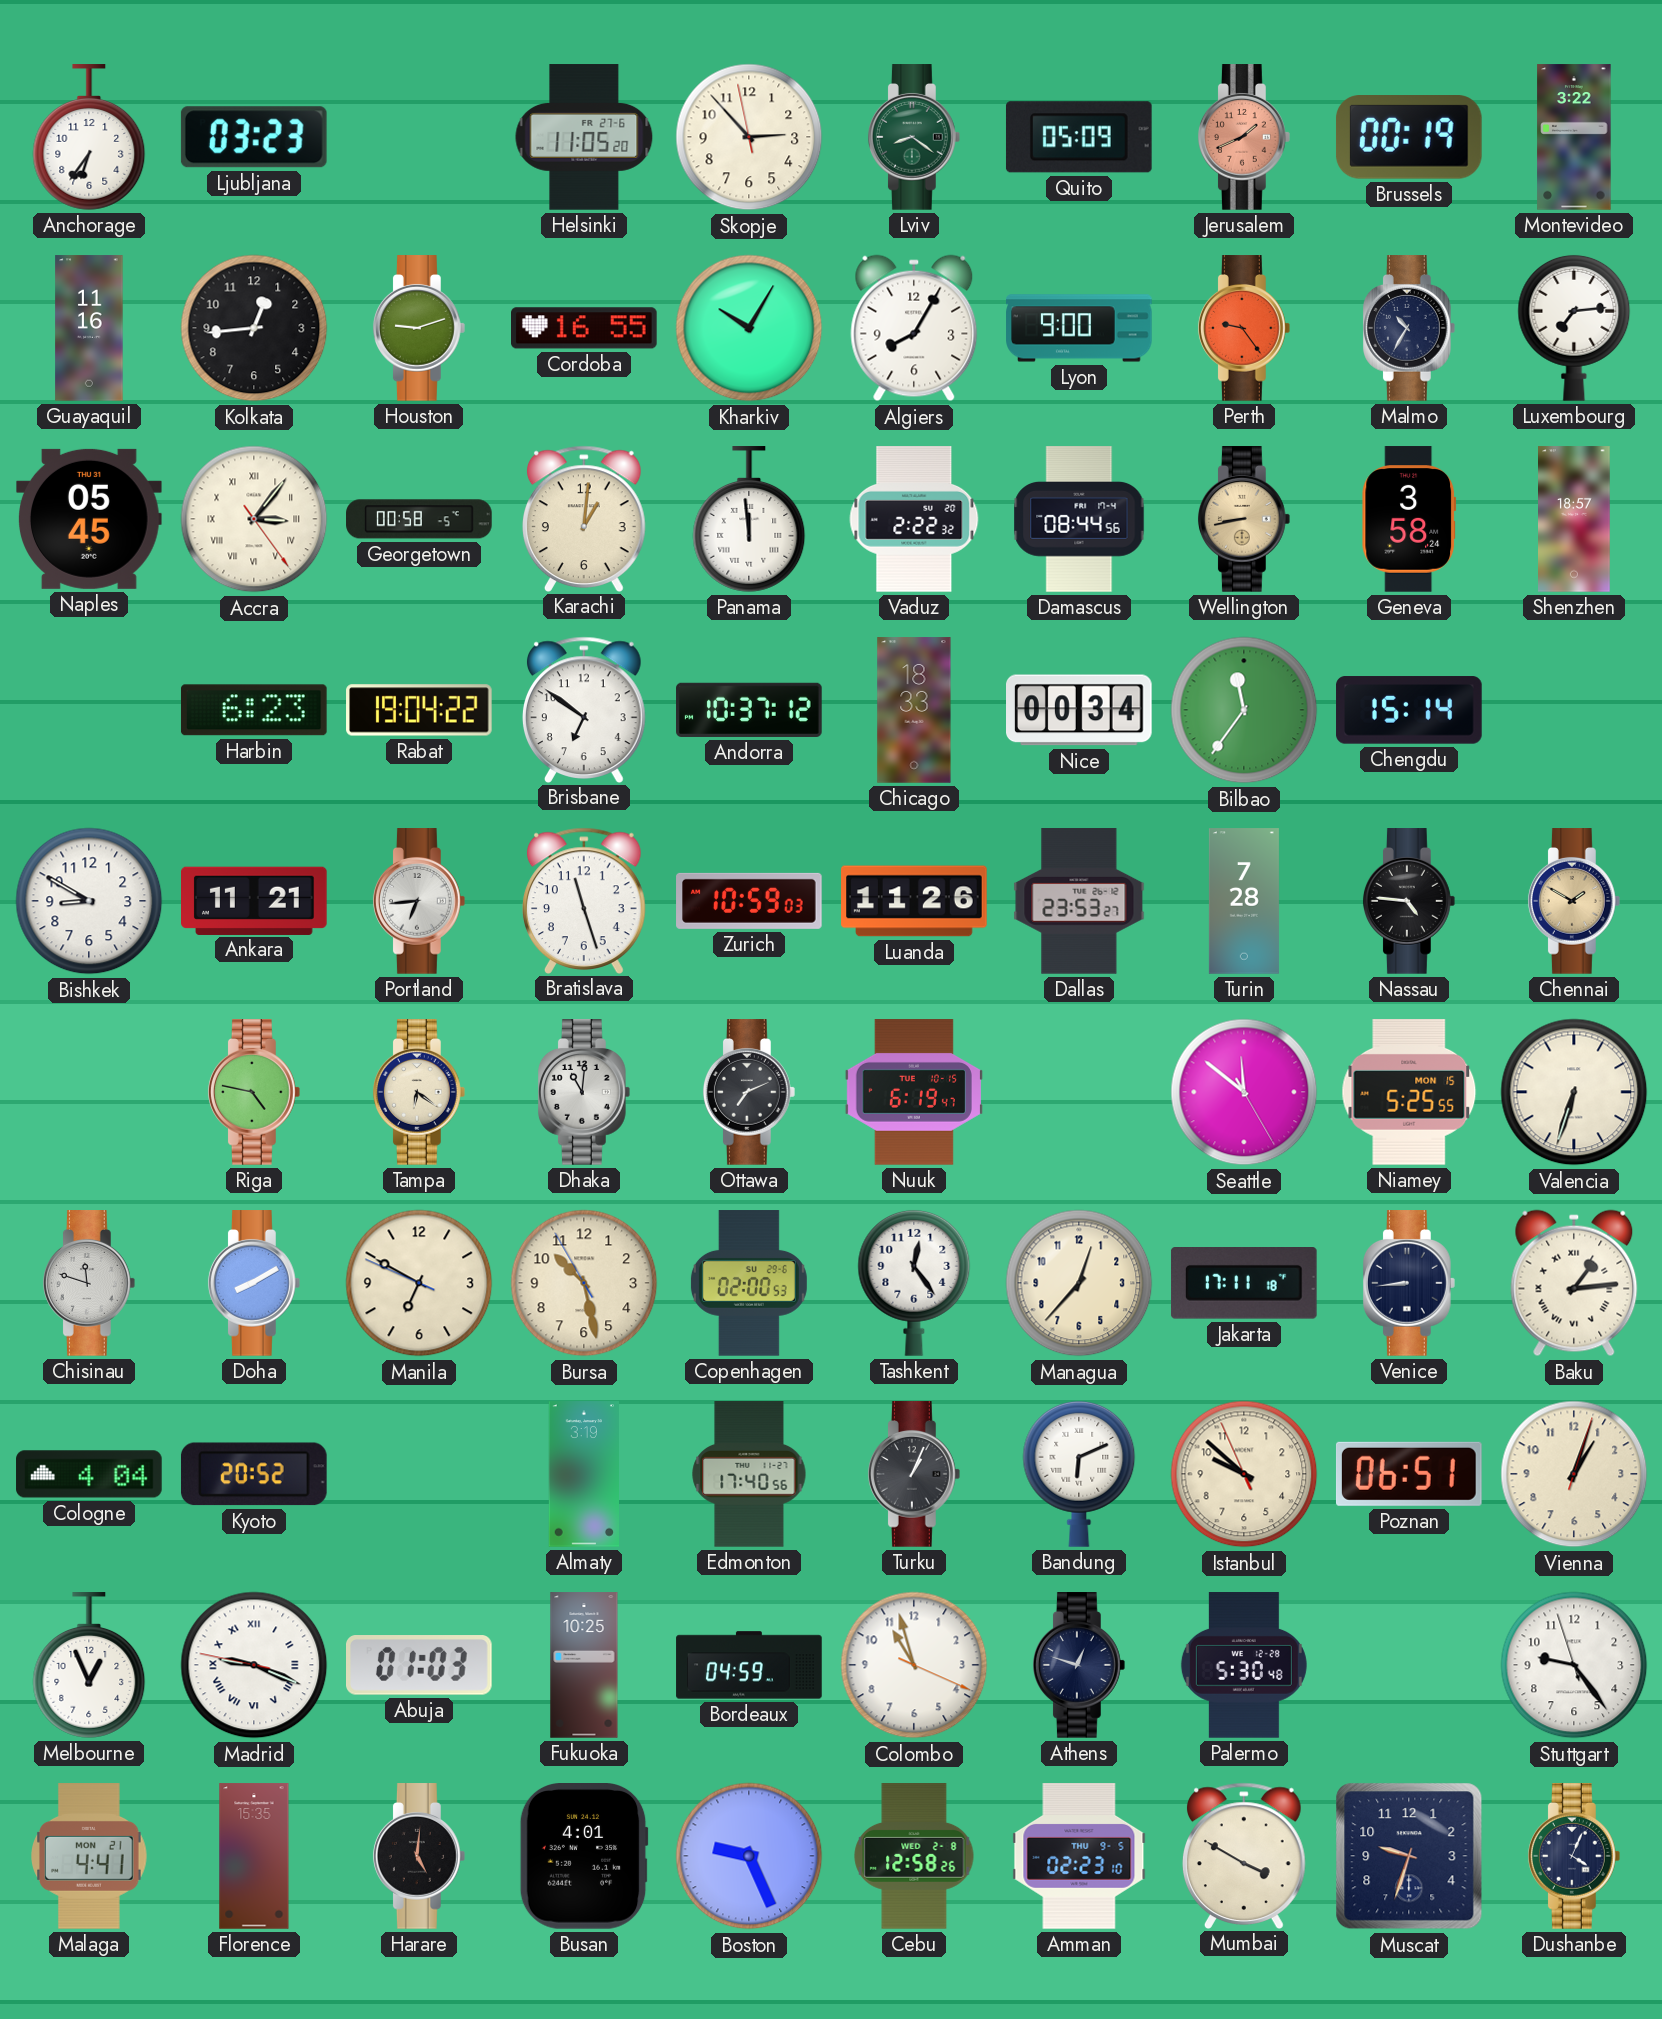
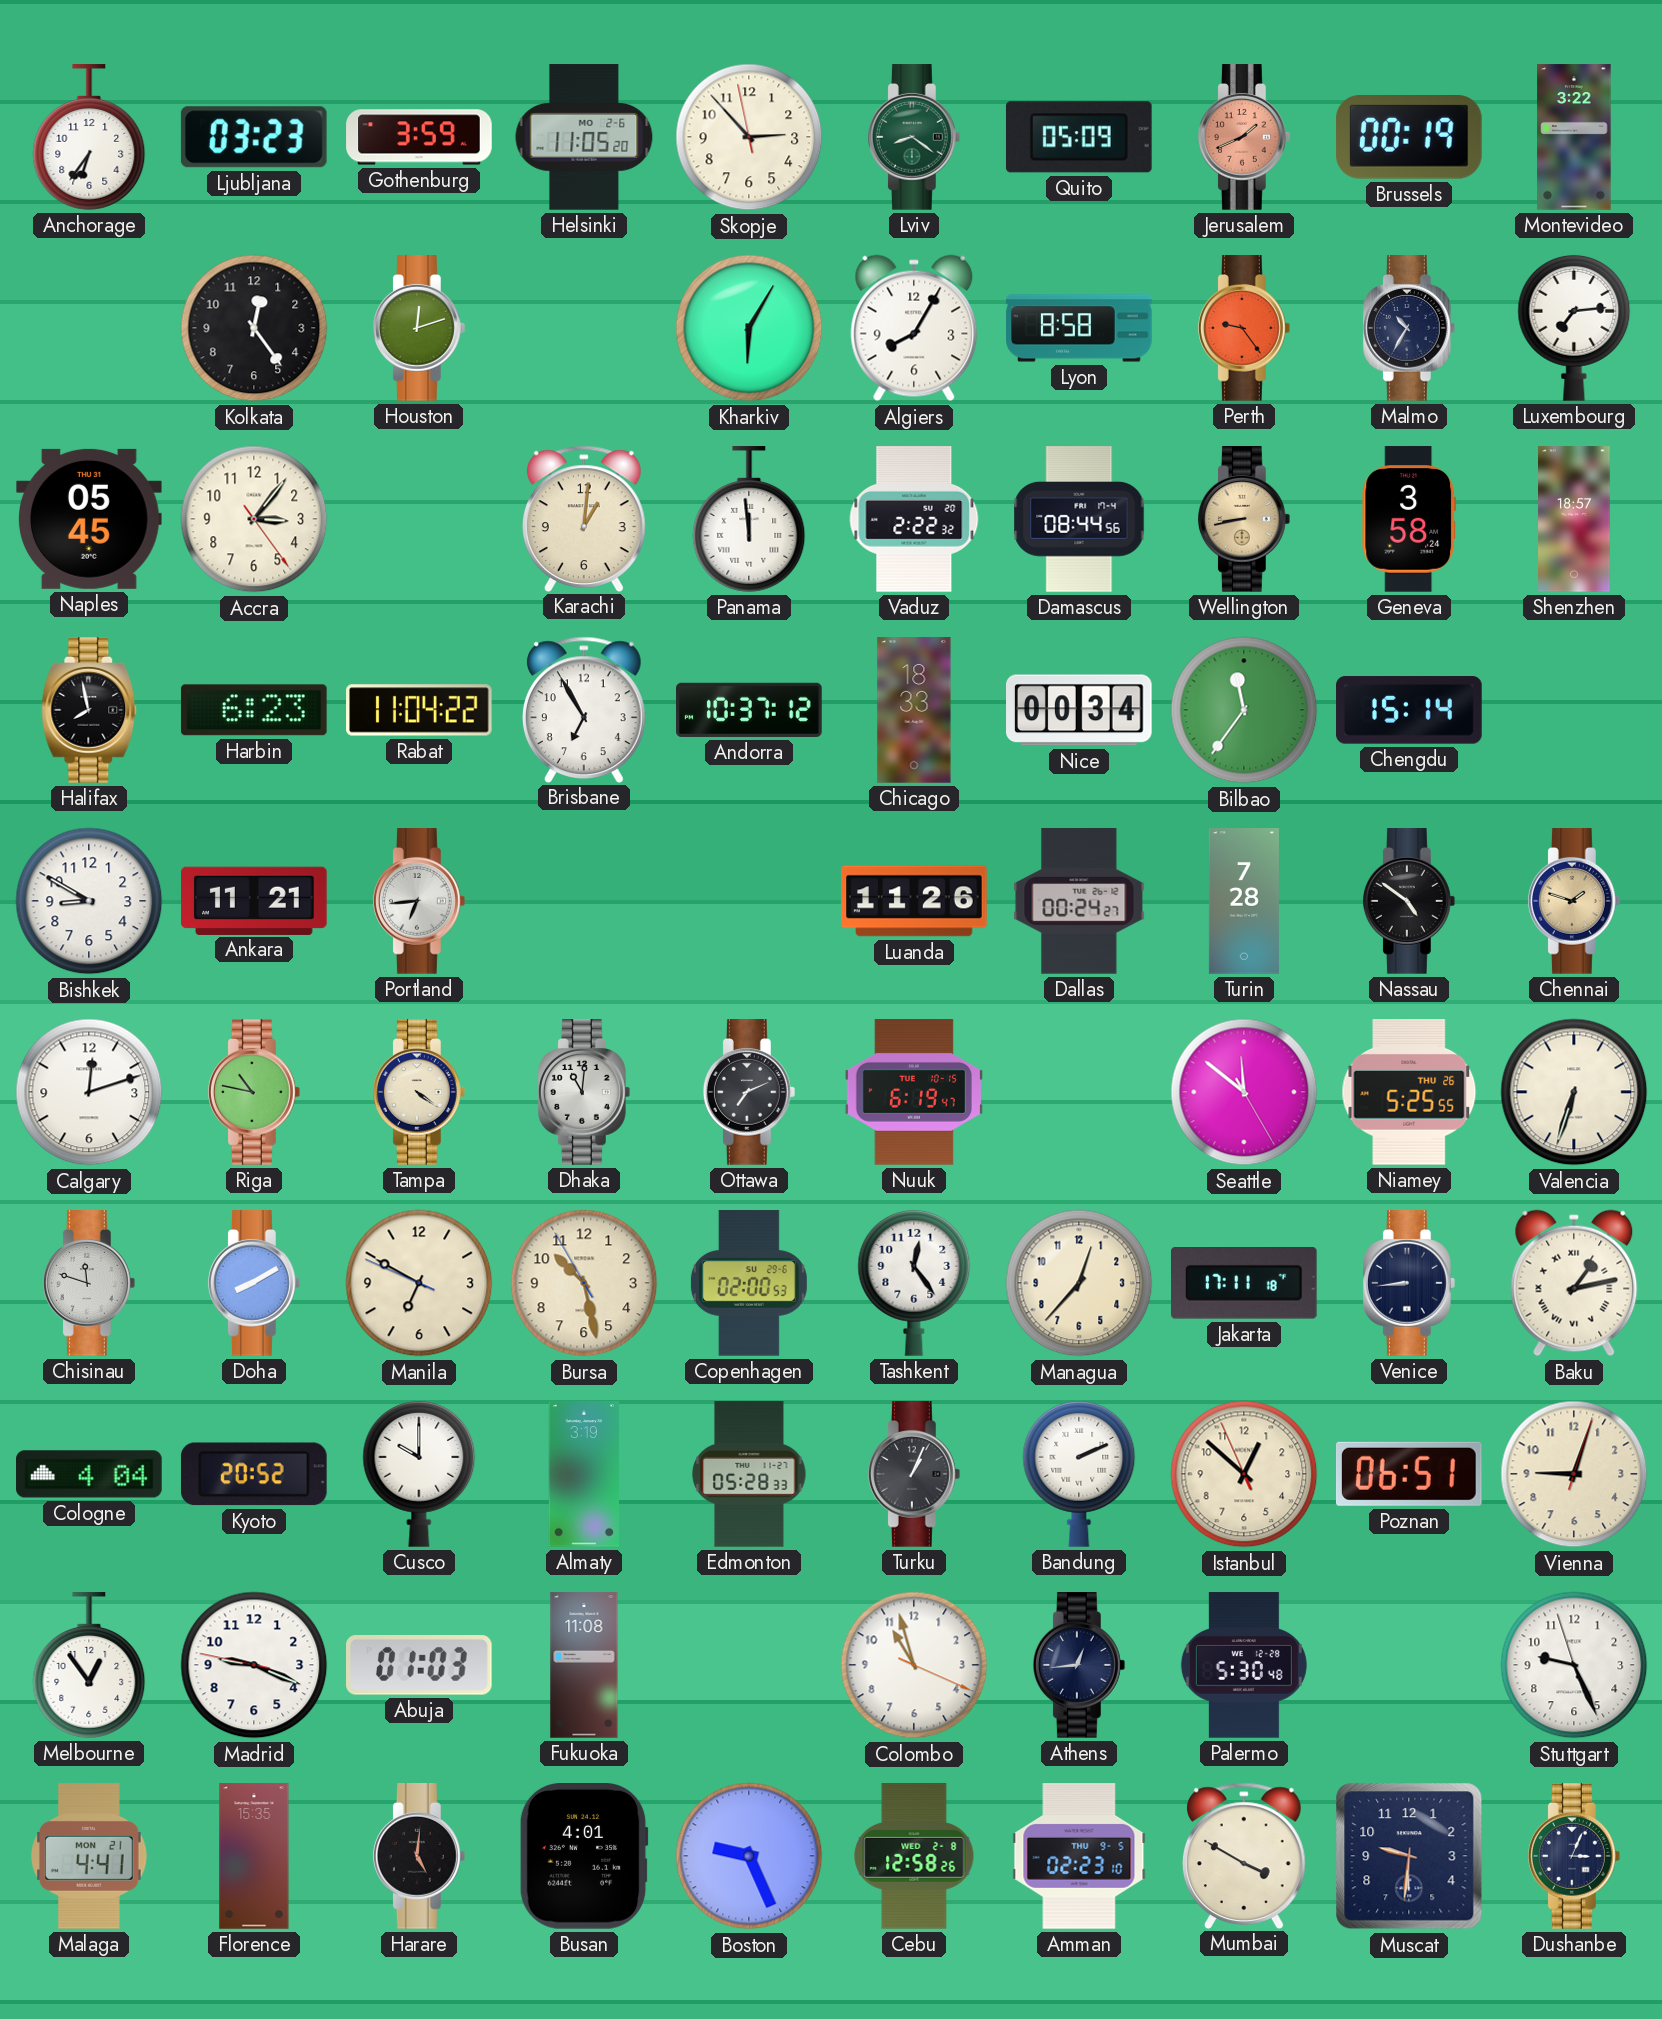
Gothenburg: none -> 3:59 (419, 137)
Helsinki date: FR 27-6 -> MO 2-6 (584, 137)
Guayaquil: 11:16 -> none (89, 328)
Kolkata: 12:44 -> 12:24 (254, 328)
Houston: 9:12 -> 12:12 (419, 328)
Cordoba: 16:55 -> none (585, 328)
Kharkiv: 10:05 -> 6:05 (749, 328)
Lyon: 9:00 -> 8:58 (1079, 328)
Accra numerals: Roman -> Arabic (254, 519)
Georgetown: 00:58 -> none (419, 519)
Halifax: none -> 7:58 (89, 710)
Rabat: 19:04 -> 11:04 (419, 710)
Brisbane: 6:51 -> 6:55 (584, 709)
Bratislava: 11:27 -> none (584, 900)
Zurich: 10:59 -> none (749, 901)
Dallas: 23:53 -> 00:24 (1079, 901)
Nassau: 4:46 -> 4:51 (1409, 901)
Chennai: 1:50 -> 1:48 (1574, 901)
Calgary: none -> 12:12 (89, 1092)
Riga: 4:47 -> 10:47 (254, 1092)
Tampa: 6:21 -> 4:21 (419, 1092)
Niamey date: MON 15 -> THU 26 (1409, 1093)
Baku: 1:14 -> 1:13 (1574, 1283)
Cusco: none -> 10:00 (419, 1474)
Edmonton: 17:40 -> 05:28 (749, 1474)
Bandung: 6:11 -> 2:11 (1079, 1474)
Istanbul: 9:51 -> 12:51 (1244, 1474)
Vienna: 1:03 -> 9:03 (1574, 1474)
Melbourne: 12:56 -> 12:54 (89, 1665)
Madrid numerals: Roman -> Arabic (254, 1665)
Fukuoka: 10:25 -> 11:08 (584, 1665)
Bordeaux: 04:59 -> none (749, 1665)
Athens: 12:48 -> 12:44 (1079, 1665)
Stuttgart: 9:23 -> 9:25 (1574, 1665)
Muscat: 9:33 -> 9:31 (1409, 1856)
Dushanbe: 4:04 -> 3:04 (1574, 1856)
